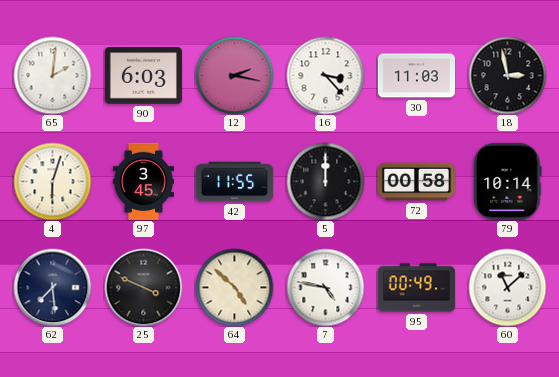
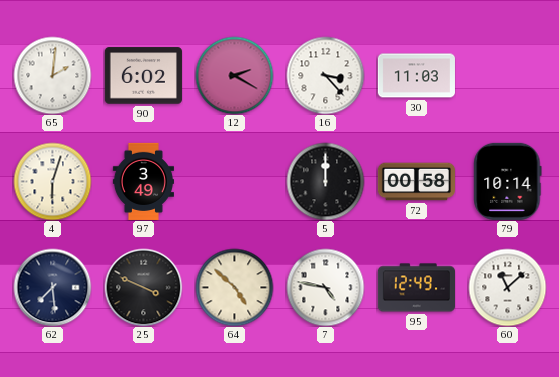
90: 6:03 -> 6:02 (143, 76)
12: 2:17 -> 2:20 (234, 75)
18: 2:58 -> none (507, 75)
97: 3:45 -> 3:49 (143, 181)
42: 11:55 -> none (234, 182)
95: 00:49 -> 12:49 (416, 288)
